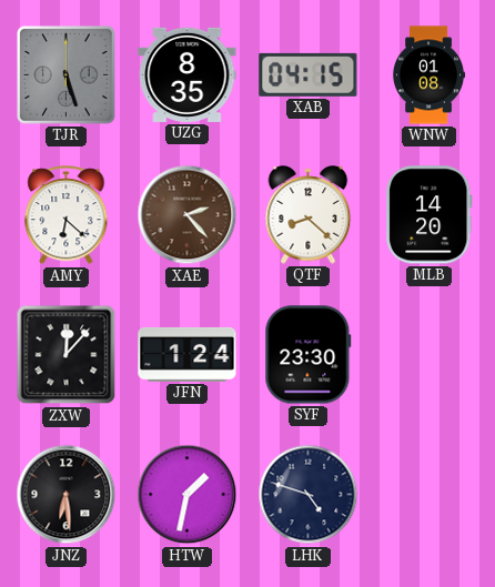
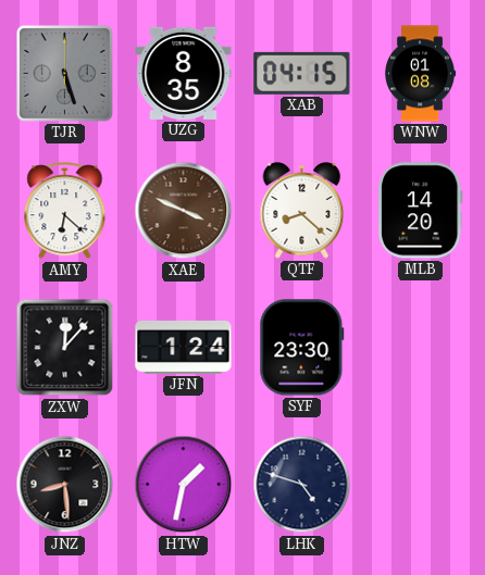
XAE: 2:23 -> 3:49 (184, 211)
JNZ: 6:29 -> 8:29 (65, 485)
